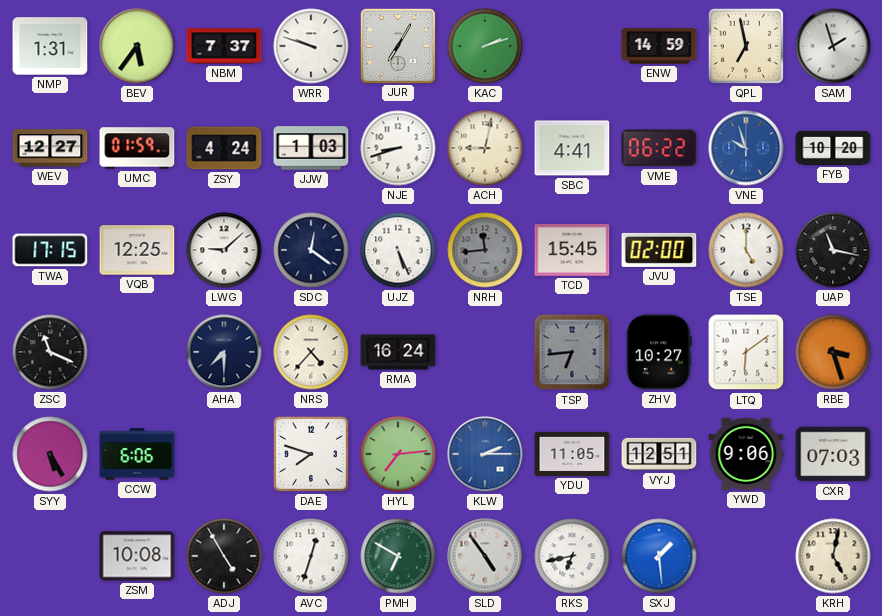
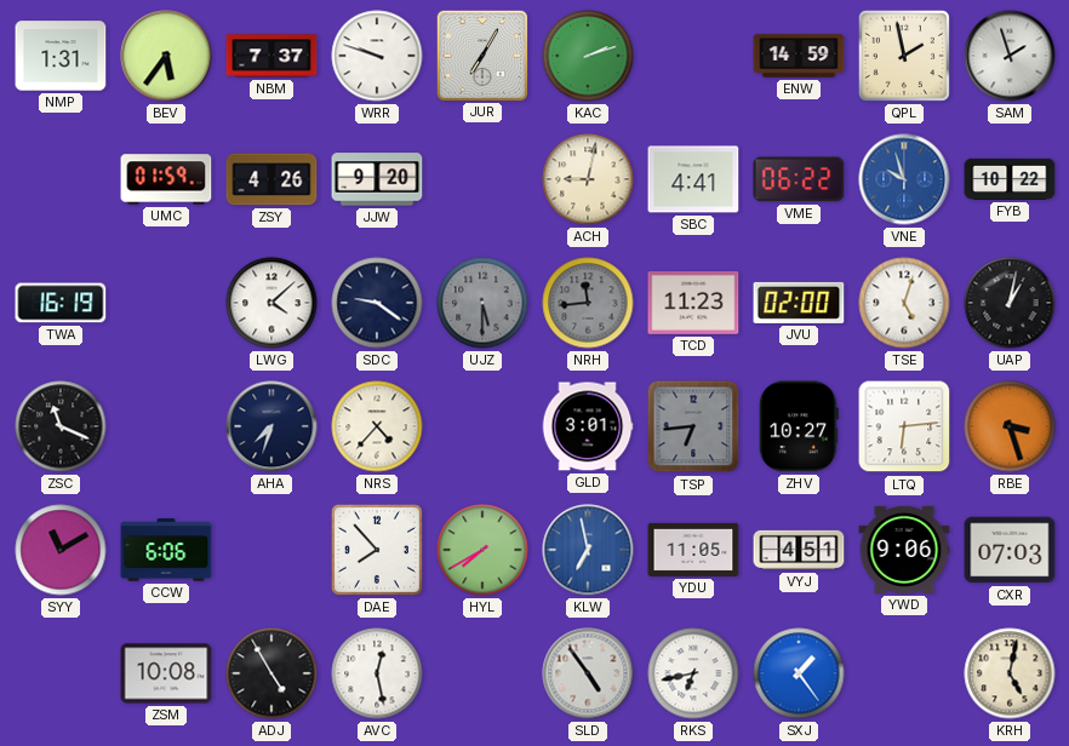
QPL: 6:58 -> 1:58 (904, 56)
WEV: 12:27 -> none (50, 148)
ZSY: 4:24 -> 4:26 (271, 179)
JJW: 1:03 -> 9:20 (377, 179)
NJE: 8:42 -> none (398, 148)
FYB: 10:20 -> 10:22 (1010, 179)
TWA: 17:15 -> 16:19 (61, 303)
VQB: 12:25 -> none (137, 250)
LWG: 9:08 -> 4:08 (271, 303)
SDC: 12:21 -> 9:21 (377, 303)
UJZ: 5:26 -> 5:30 (482, 303)
UJZ dial: white -> grey (482, 303)
TCD: 15:45 -> 11:23 (693, 304)
TSE: 5:00 -> 5:03 (904, 303)
UAP: 11:17 -> 1:02 (1010, 303)
AHA: 7:30 -> 7:33 (271, 426)
RMA: 16:24 -> none (398, 352)
GLD: none -> 3:01 (588, 426)
LTQ: 6:09 -> 6:14 (904, 426)
SYY: 5:25 -> 11:10 (61, 550)
DAE: 7:48 -> 7:53 (377, 550)
HYL: 7:14 -> 7:40 (482, 550)
KLW: 2:15 -> 6:58 (588, 550)
VYJ: 12:51 -> 4:51 (799, 550)
AVC: 12:33 -> 12:28 (377, 673)
PMH: 6:50 -> none (398, 556)
SXJ: 1:29 -> 1:24 (799, 673)
